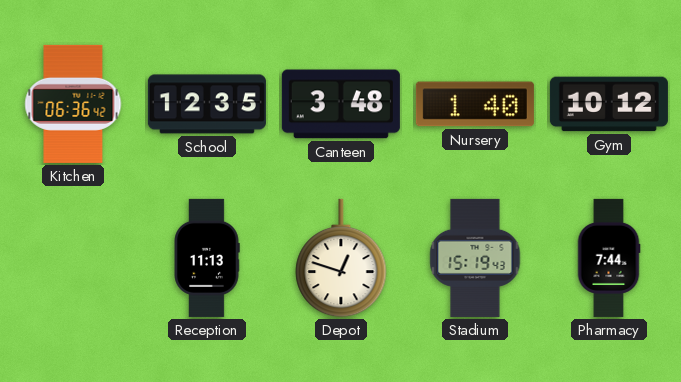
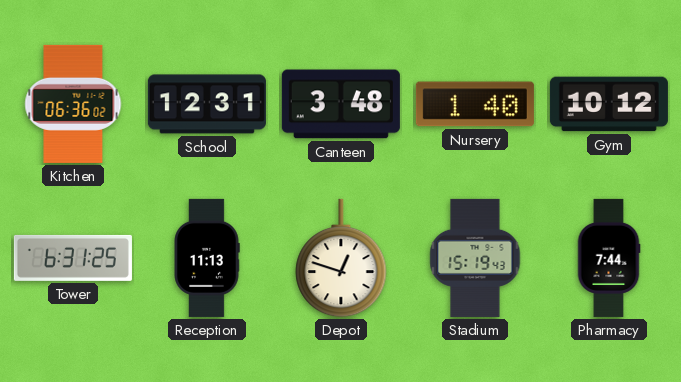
Kitchen: 06:36:42 -> 06:36:02 (73, 104)
School: 12:35 -> 12:31 (207, 104)
Tower: none -> 6:31 (73, 258)
